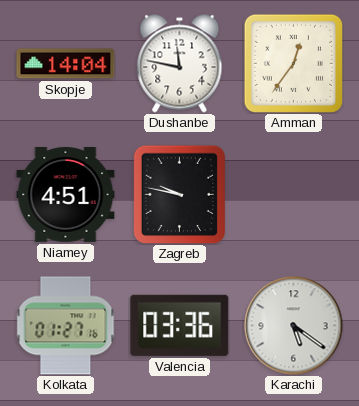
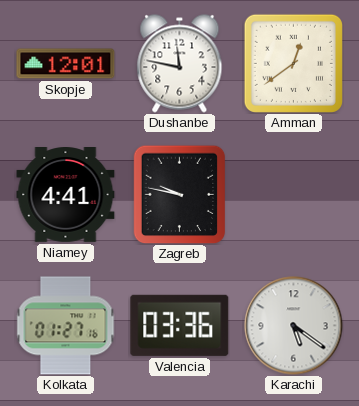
Skopje: 14:04 -> 12:01 (66, 64)
Amman: 12:36 -> 12:39 (293, 63)
Niamey: 4:51 -> 4:41 (66, 195)
